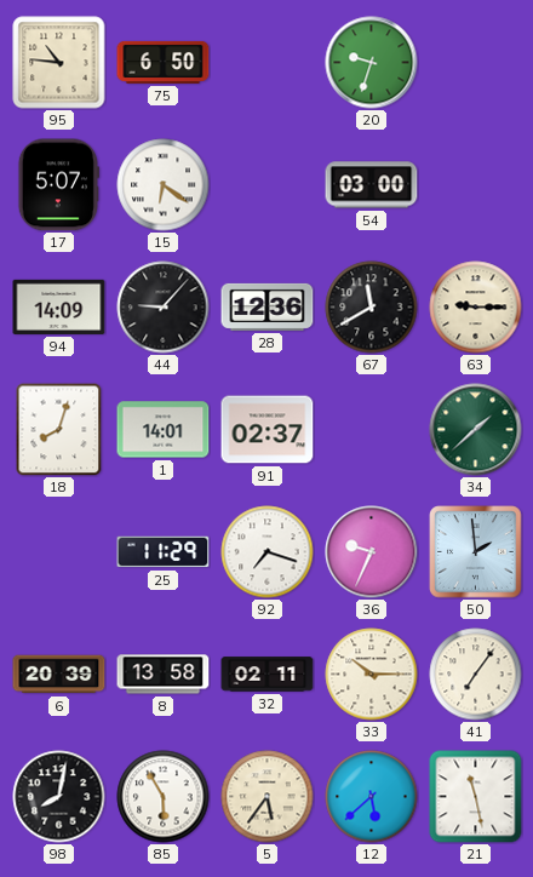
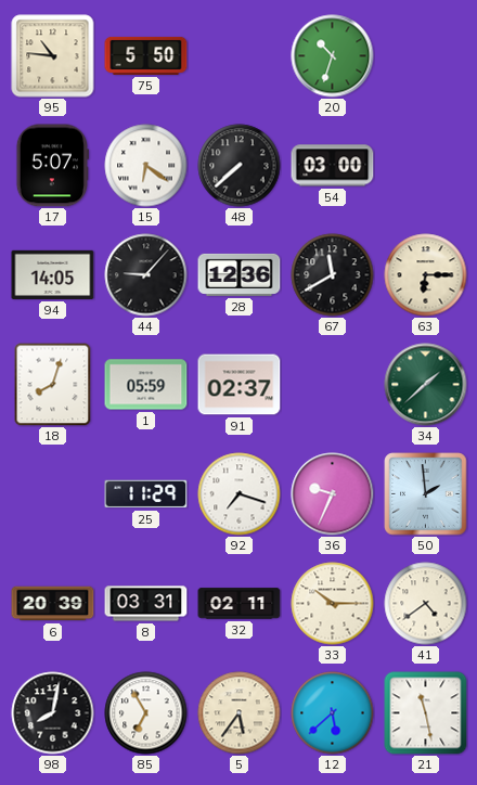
75: 6:50 -> 5:50 (146, 55)
20: 9:33 -> 10:33 (333, 56)
48: none -> 7:38 (240, 166)
94: 14:09 -> 14:05 (53, 274)
63: 9:15 -> 6:15 (426, 275)
1: 14:01 -> 05:59 (146, 385)
8: 13:58 -> 03:31 (146, 604)
41: 7:06 -> 4:39 (426, 604)
85: 5:55 -> 6:55 (146, 713)
